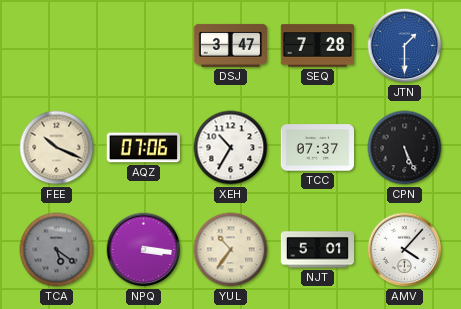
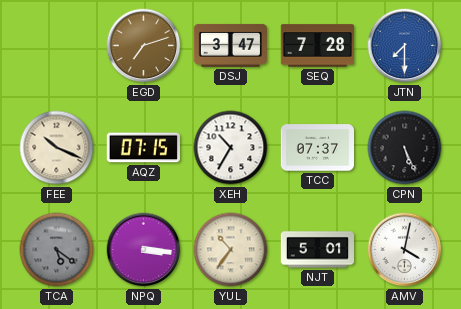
EGD: none -> 7:12 (144, 46)
JTN: 1:30 -> 7:30 (405, 46)
AQZ: 07:06 -> 07:15 (143, 148)
AMV: 4:07 -> 4:02 (405, 250)
